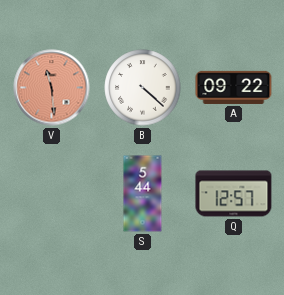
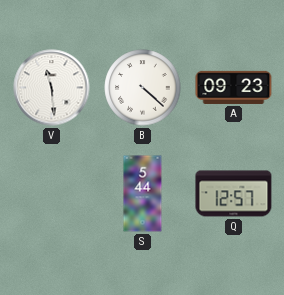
V dial: salmon -> white (52, 88)
A: 09:22 -> 09:23 (234, 87)
